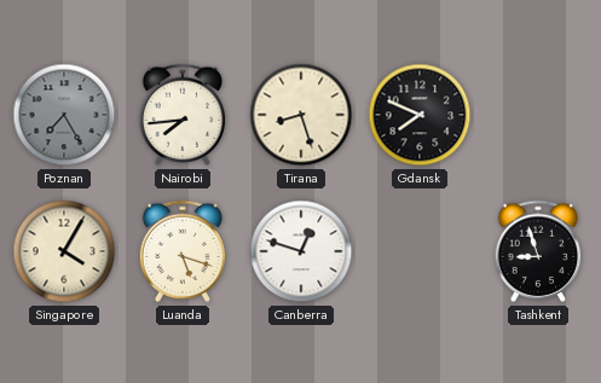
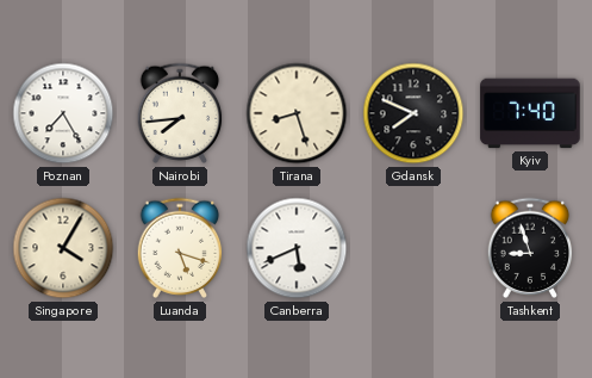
Poznan dial: grey -> white (63, 113)
Kyiv: none -> 7:40 (530, 113)
Canberra: 12:48 -> 5:41 (297, 248)
